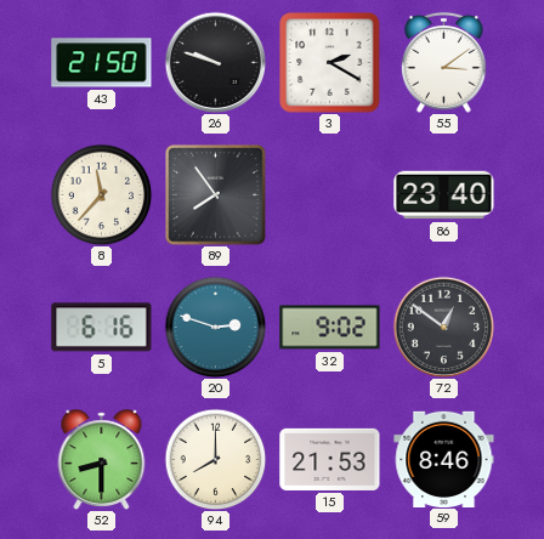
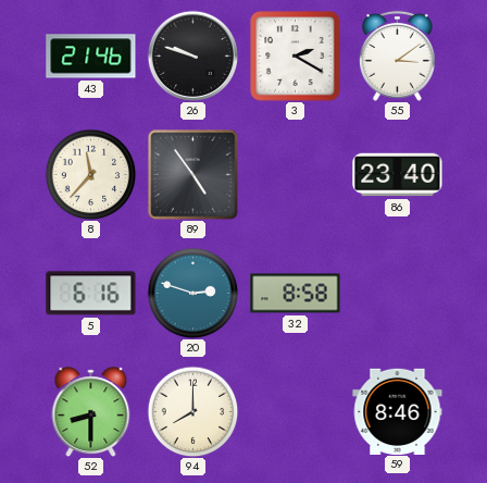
43: 21:50 -> 21:46 (91, 57)
89: 7:54 -> 4:54 (193, 175)
32: 9:02 -> 8:58 (296, 294)
72: 12:51 -> none (443, 327)
15: 21:53 -> none (330, 459)
